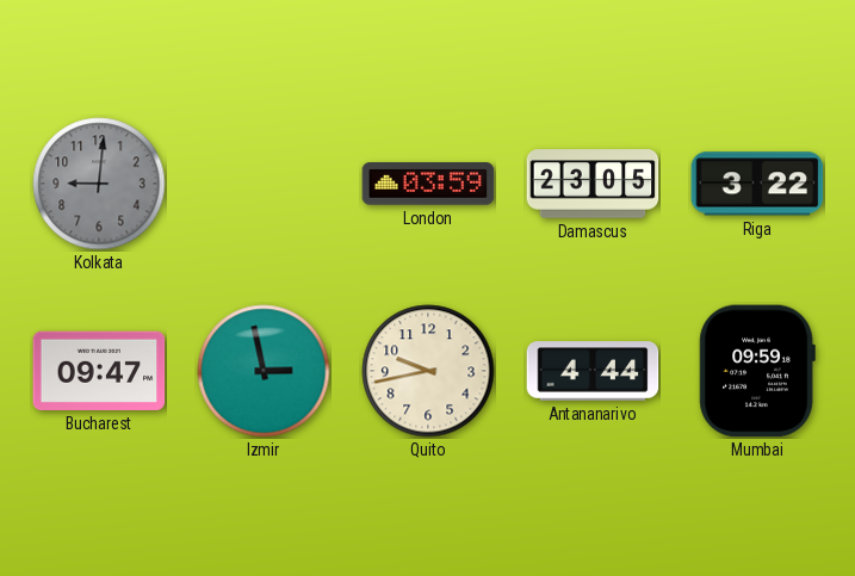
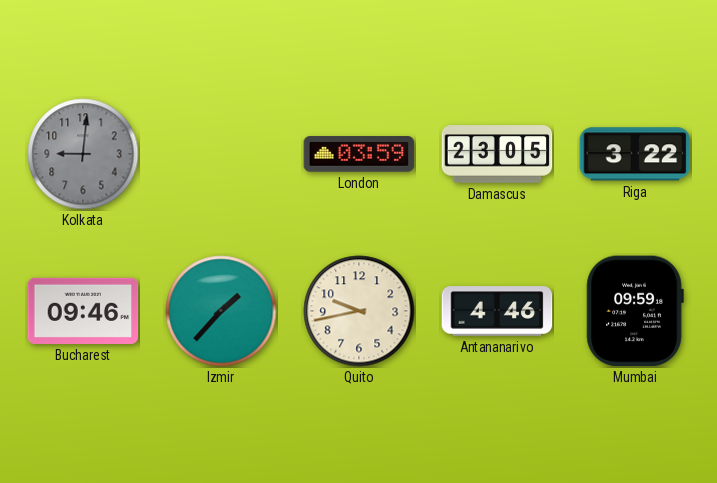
Bucharest: 09:47 -> 09:46 (83, 311)
Izmir: 2:58 -> 1:37 (221, 311)
Antananarivo: 4:44 -> 4:46 (497, 311)
